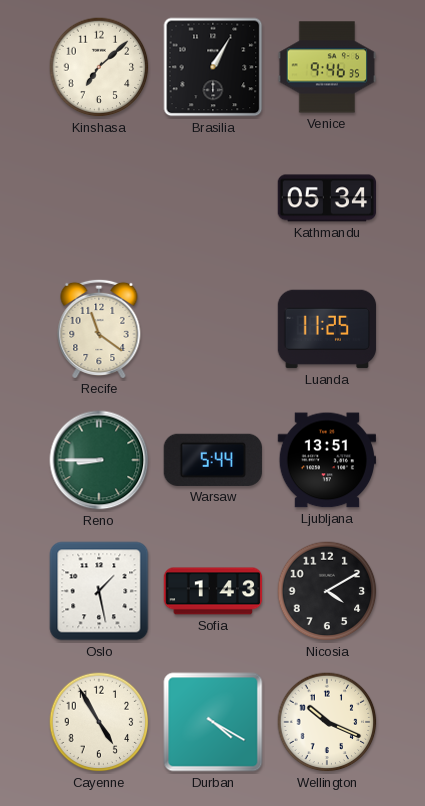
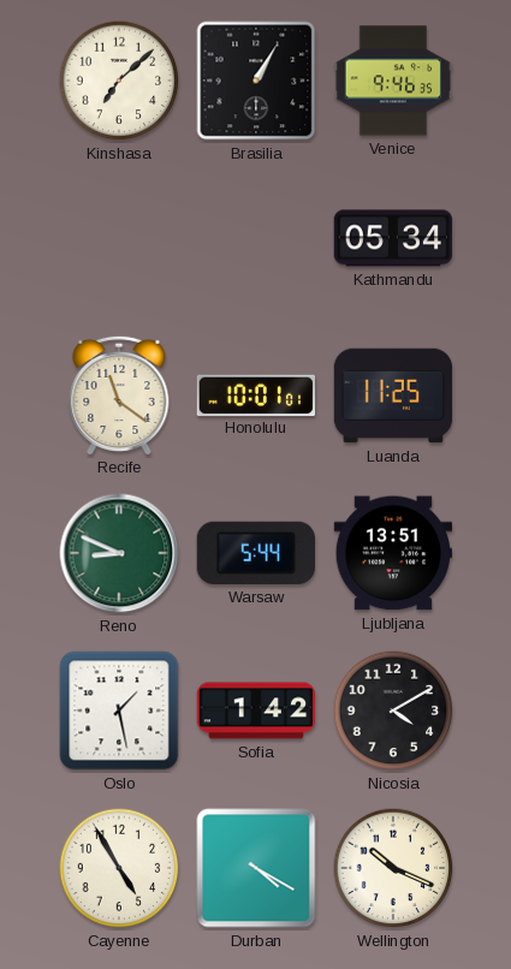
Honolulu: none -> 10:01 (255, 394)
Reno: 8:45 -> 8:49 (119, 553)
Sofia: 1:43 -> 1:42 (256, 711)
